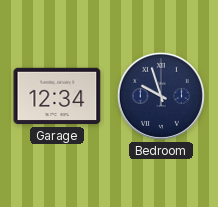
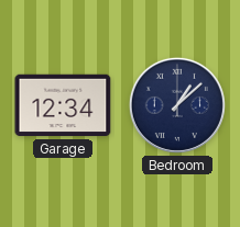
Bedroom: 9:57 -> 1:08 (177, 105)
